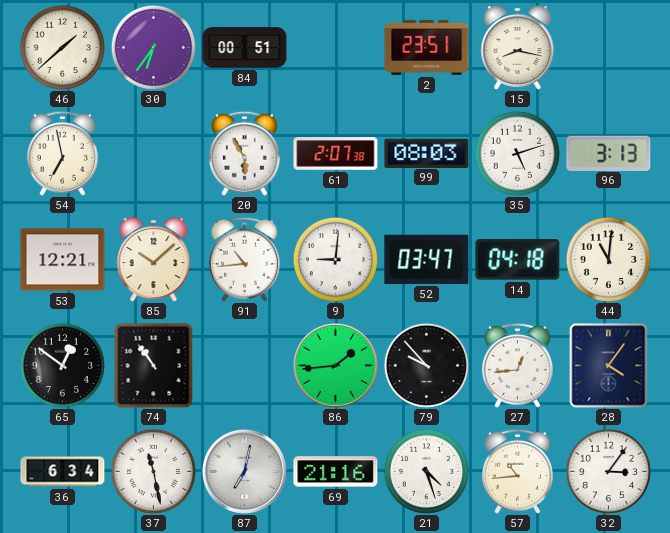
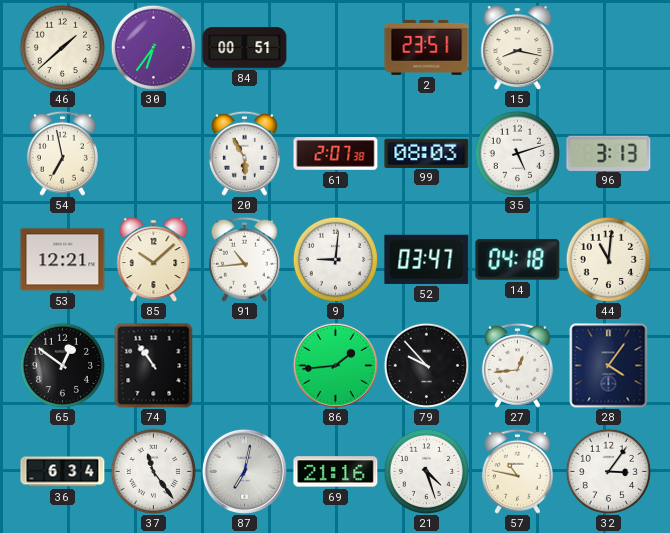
37: 11:28 -> 11:24 (153, 471)
57: 10:44 -> 10:47 (517, 471)
